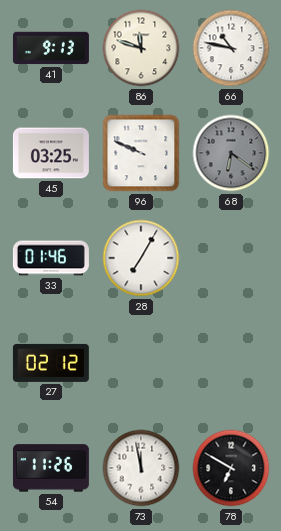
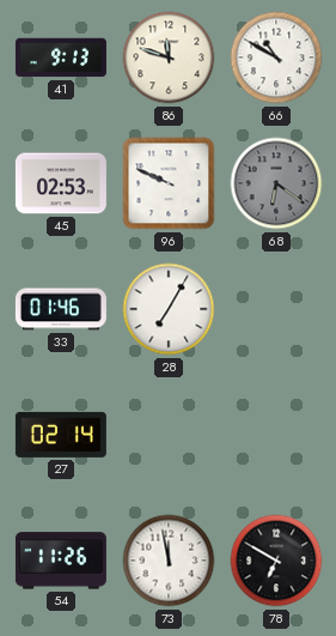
66: 10:47 -> 10:50 (276, 57)
45: 03:25 -> 02:53 (61, 183)
27: 02:12 -> 02:14 (61, 435)
